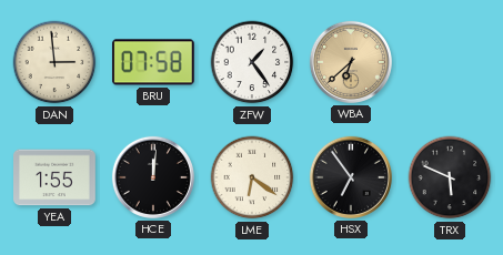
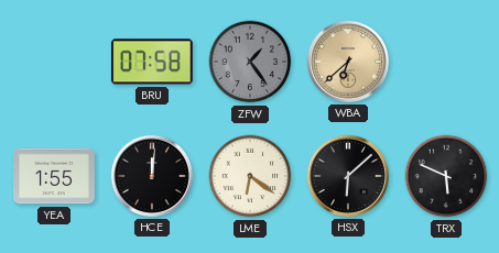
DAN: 2:59 -> none (54, 62)
ZFW dial: white -> grey (250, 62)
HSX: 6:54 -> 6:08 (348, 176)
